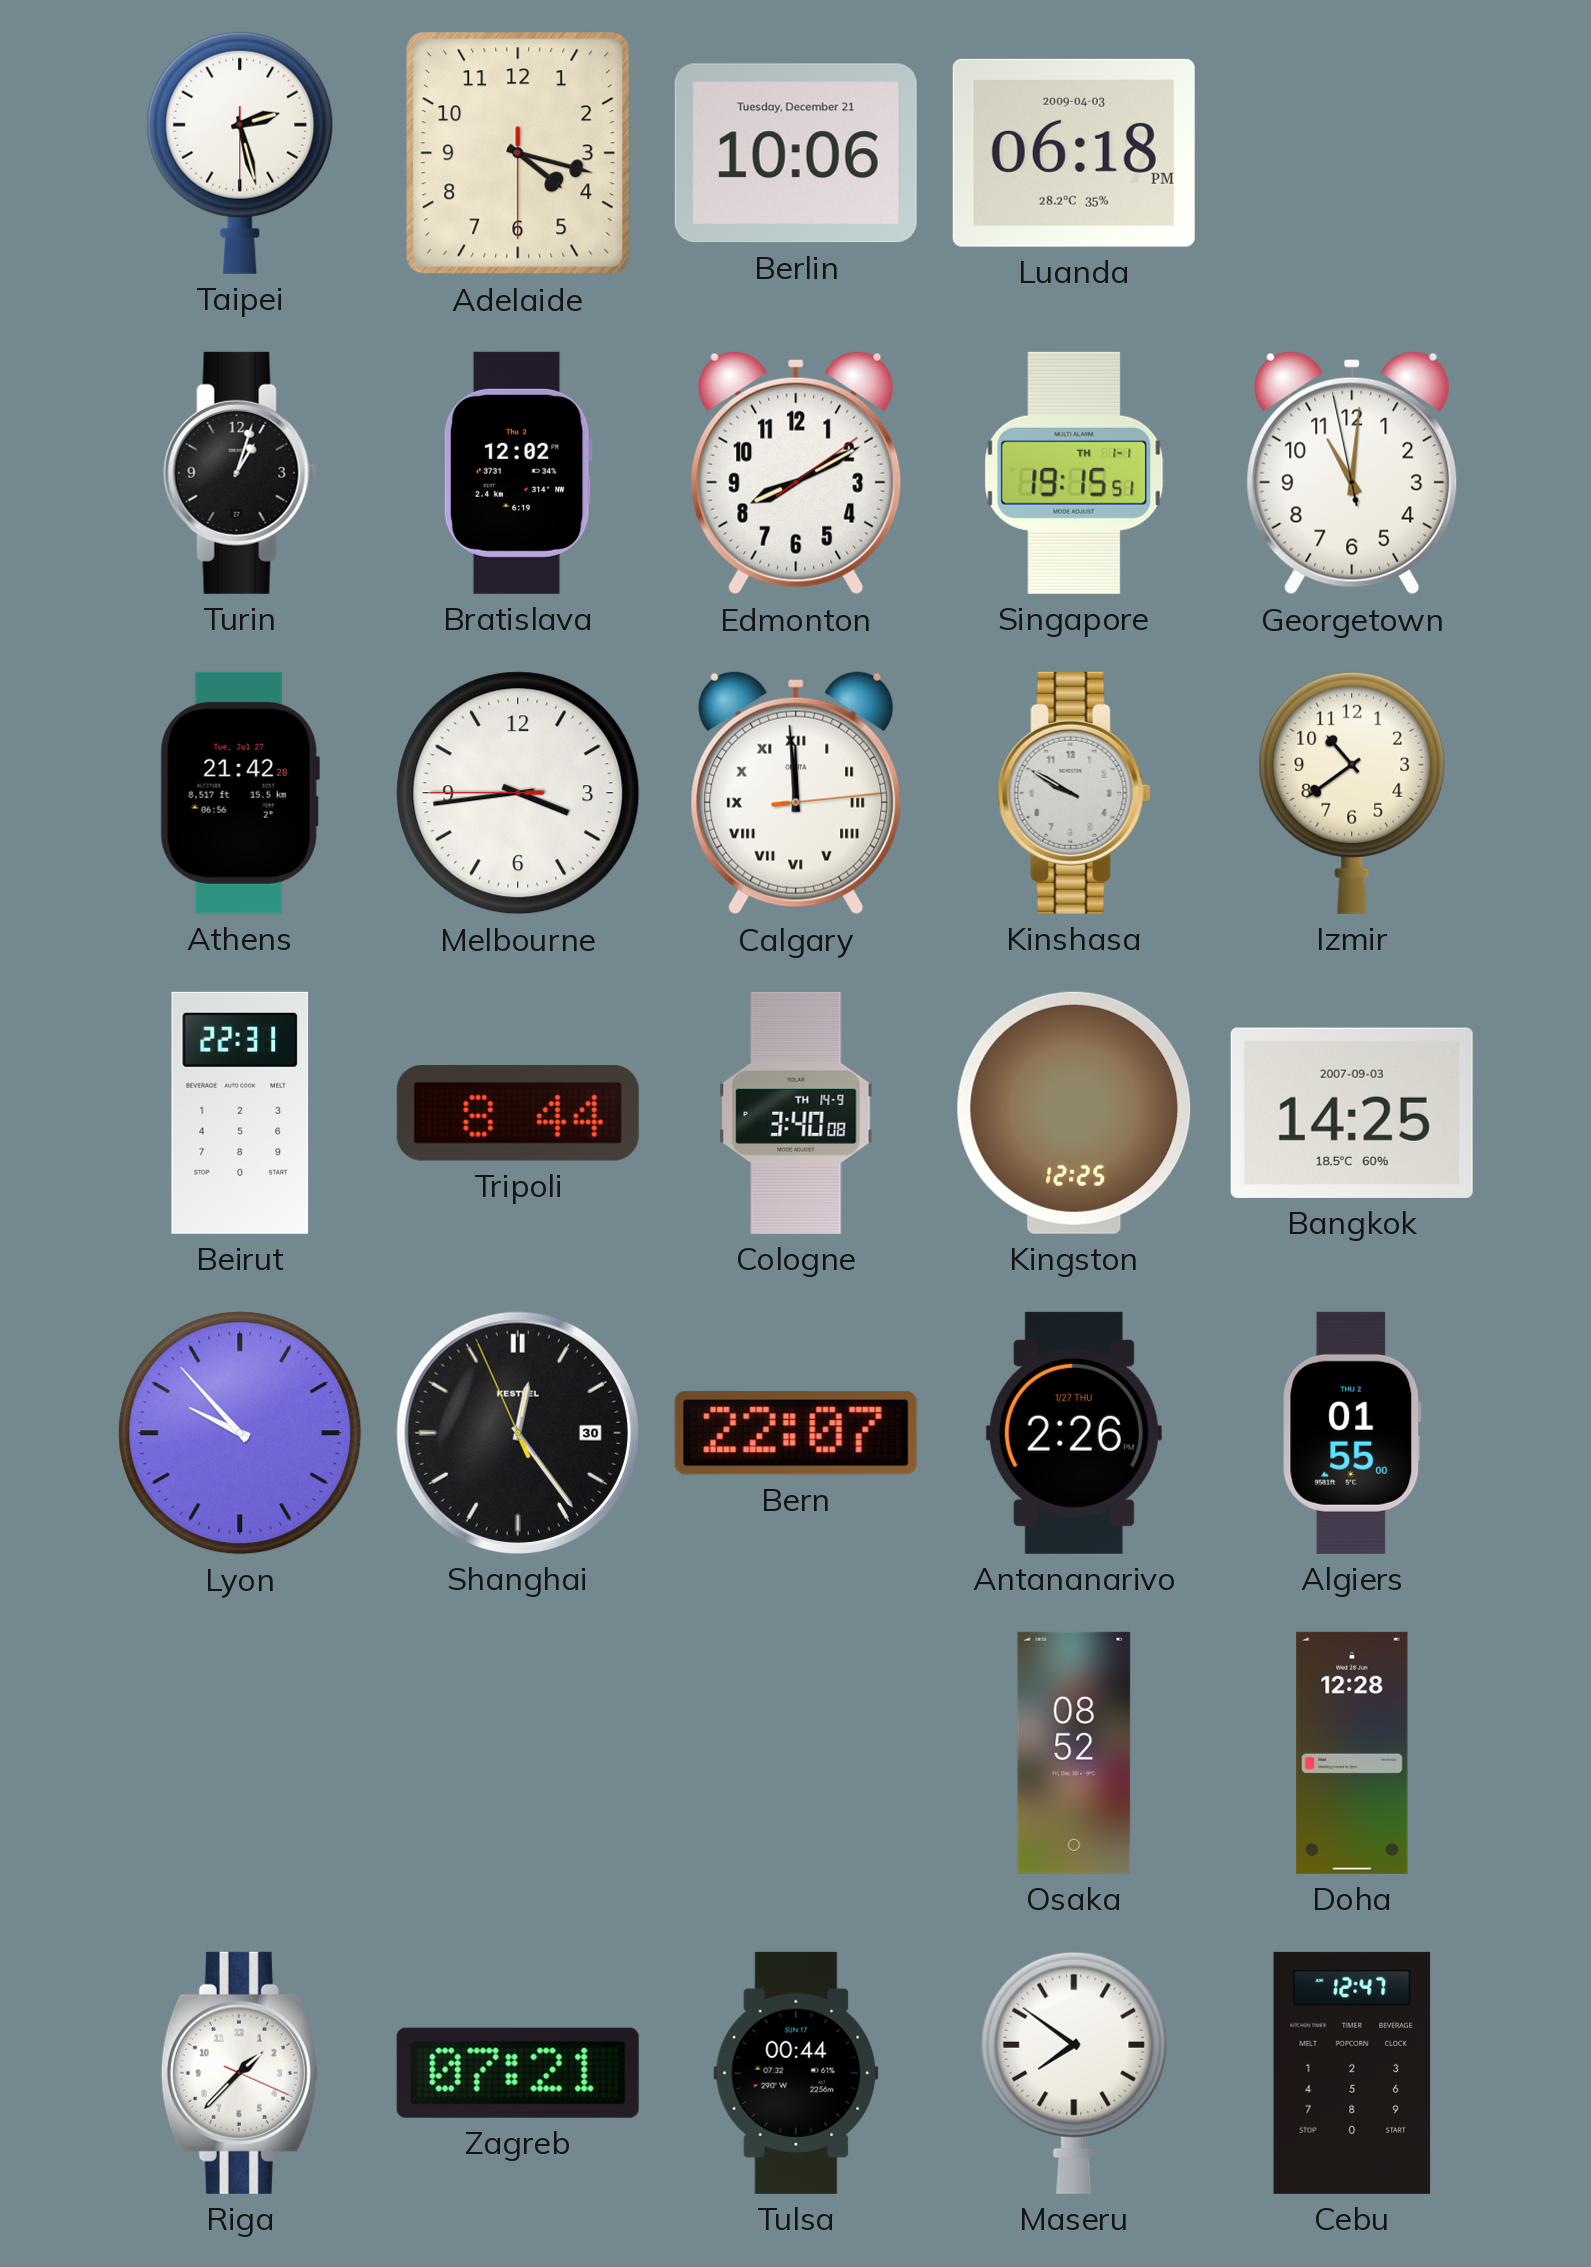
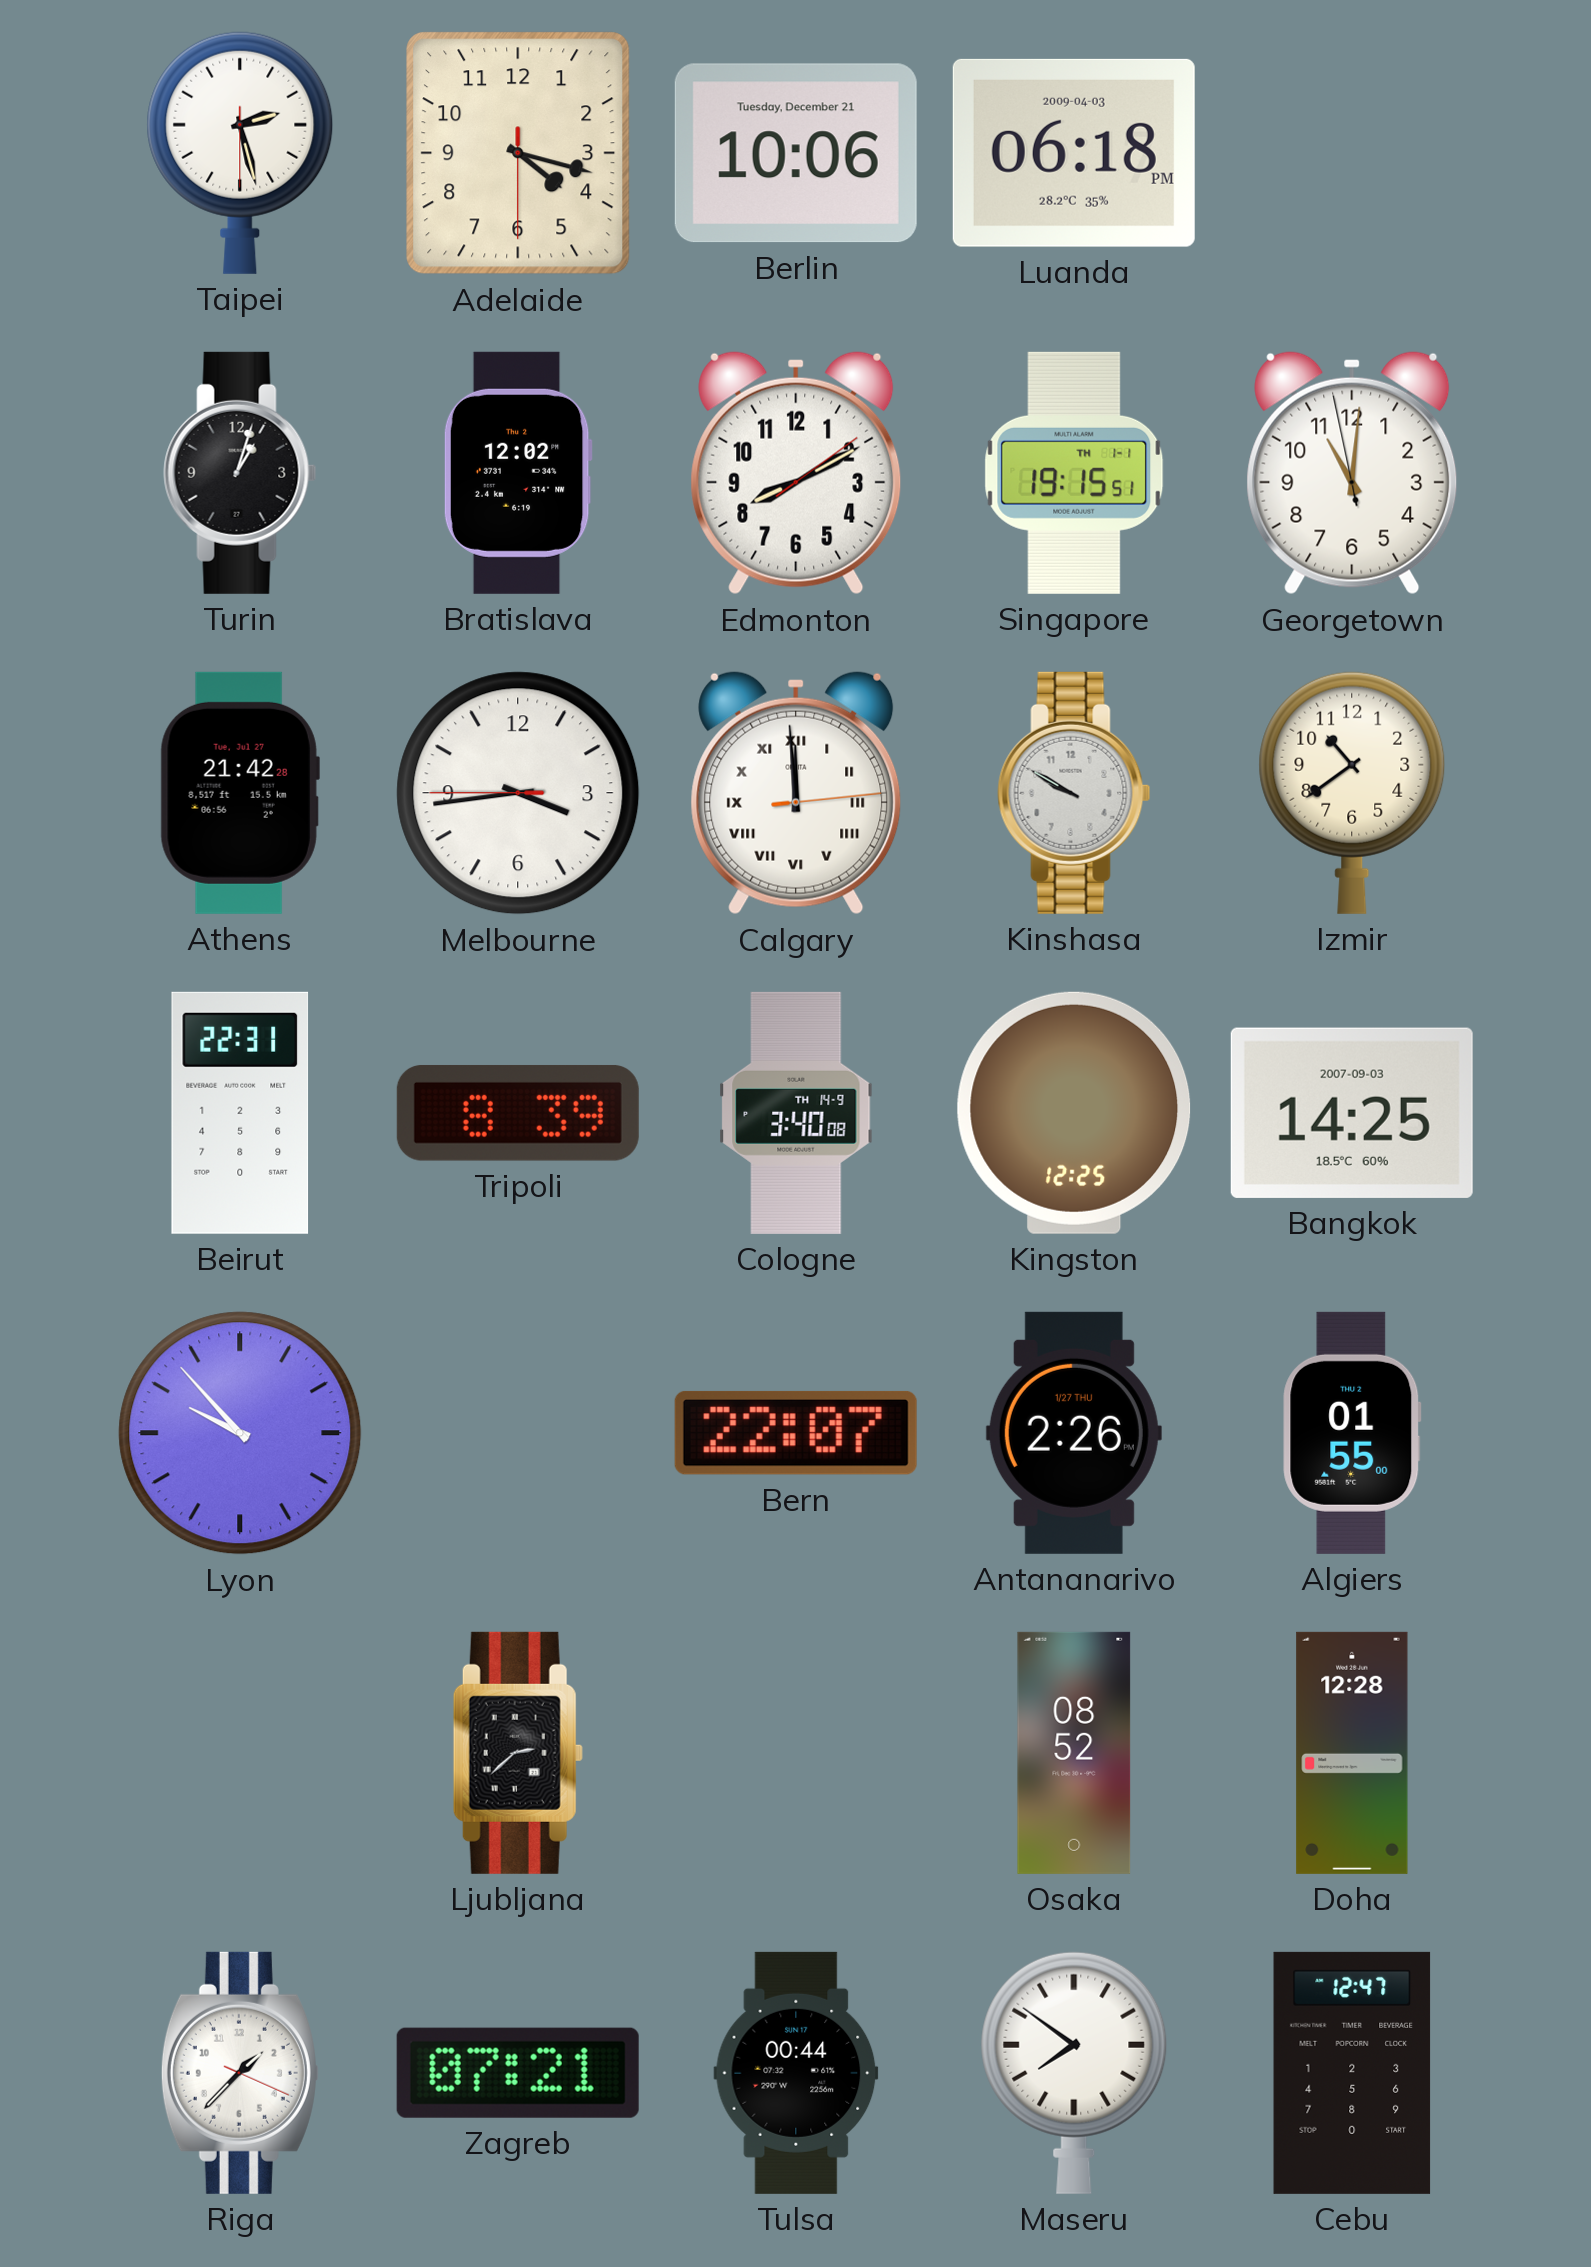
Tripoli: 8:44 -> 8:39 (518, 1113)
Shanghai: 12:23 -> none (518, 1433)
Ljubljana: none -> 2:38 (518, 1753)
